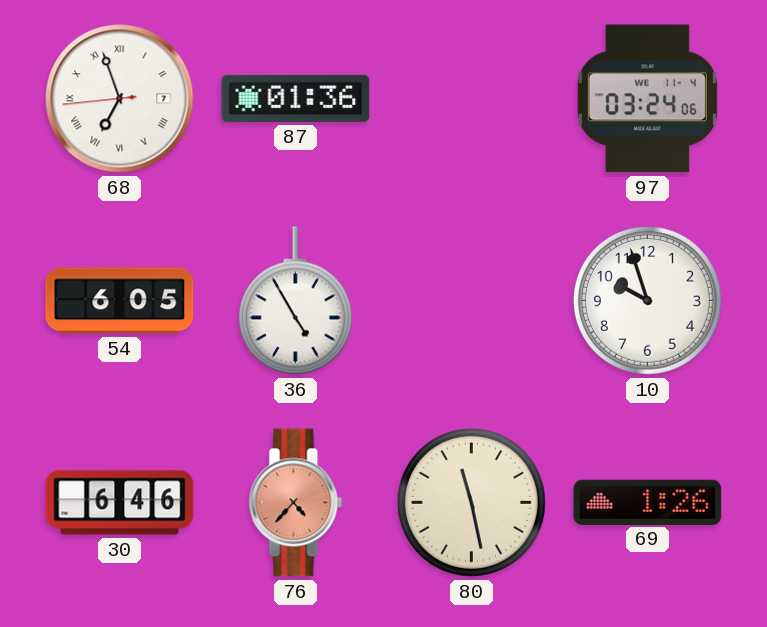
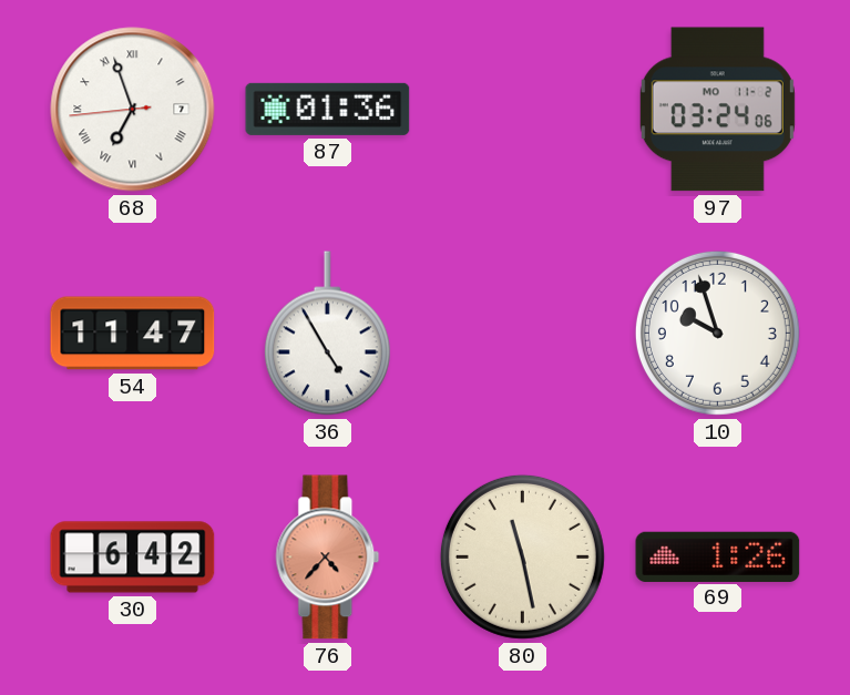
97 date: WE 11-4 -> MO 11-2 (717, 110)
54: 6:05 -> 11:47 (133, 334)
30: 6:46 -> 6:42 (133, 558)
